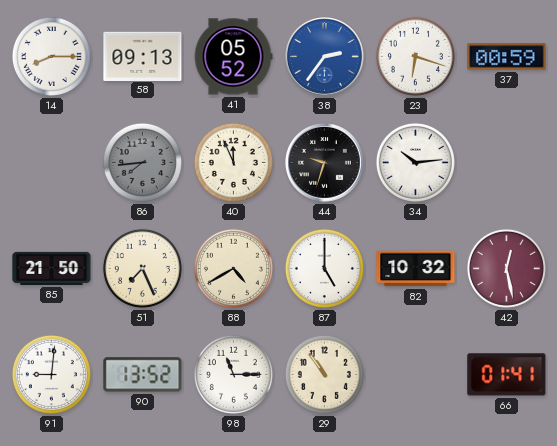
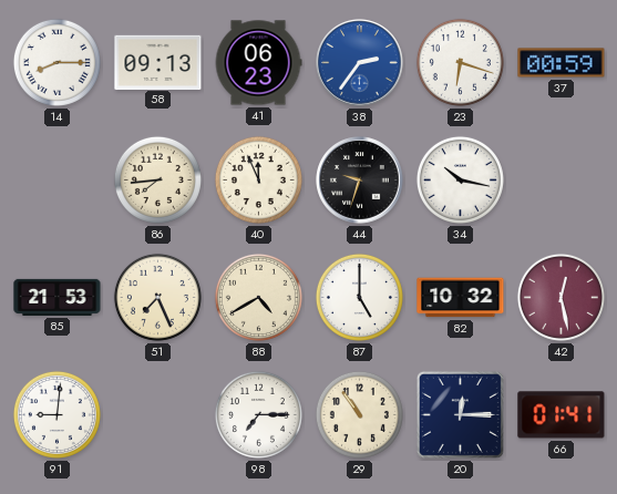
41: 05:52 -> 06:23 (258, 63)
86 dial: grey -> cream (157, 179)
34: 10:14 -> 10:17 (460, 179)
85: 21:50 -> 21:53 (58, 297)
90: 13:52 -> none (143, 375)
98: 11:15 -> 7:15 (258, 414)
20: none -> 12:15 (460, 414)
